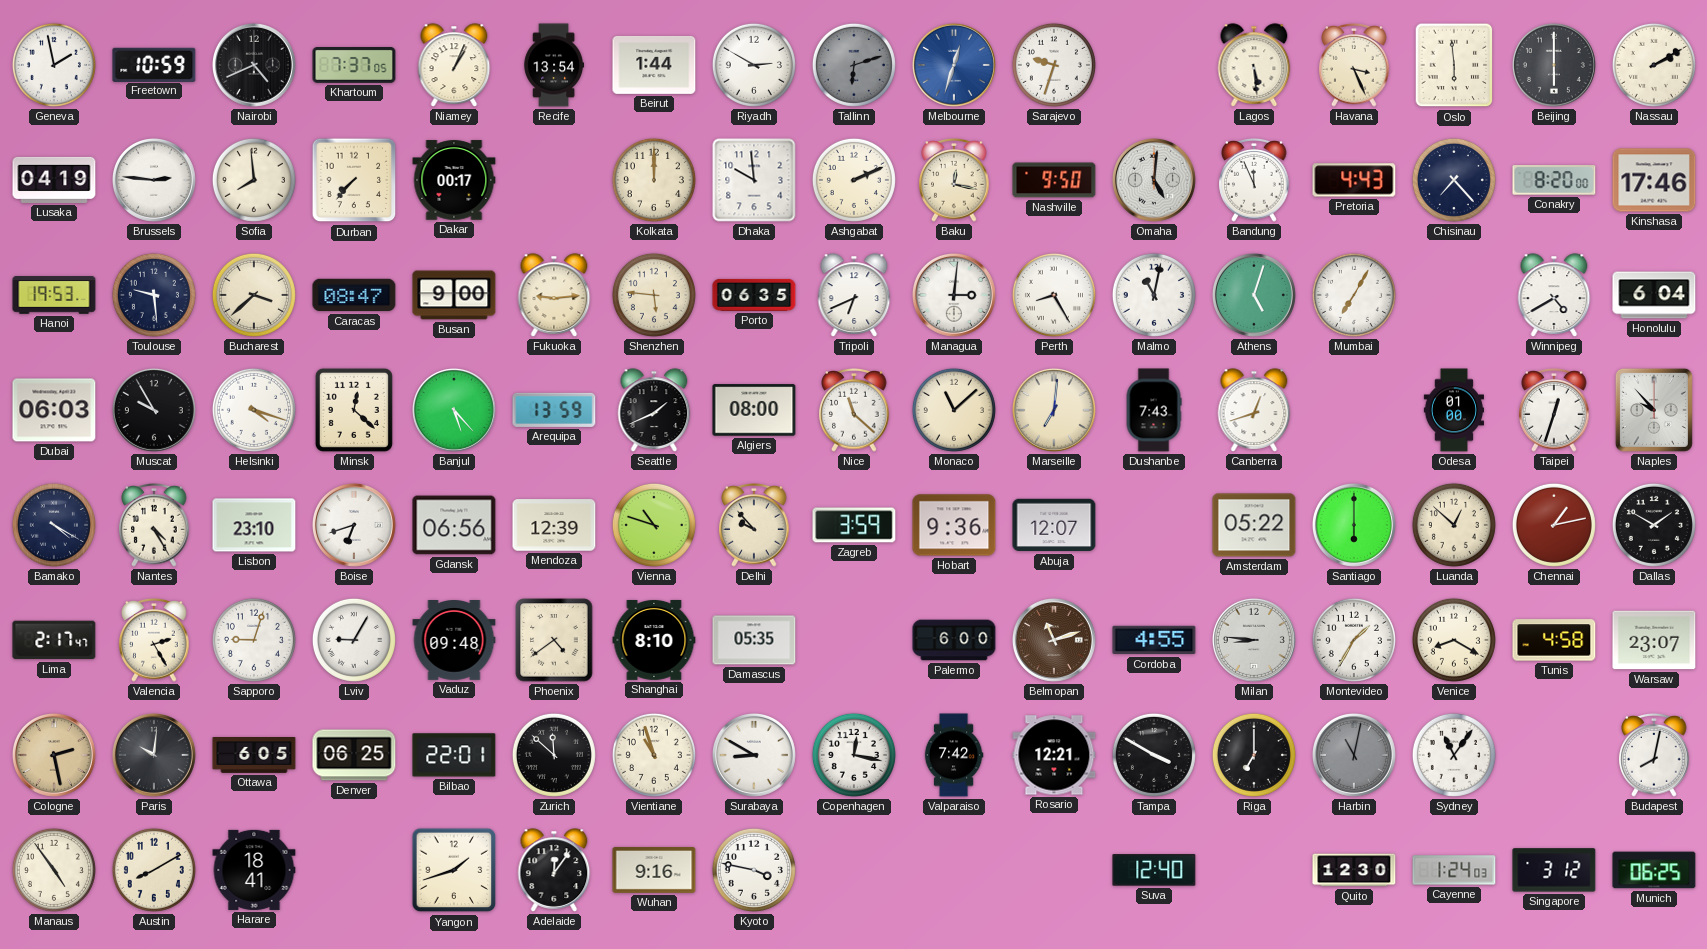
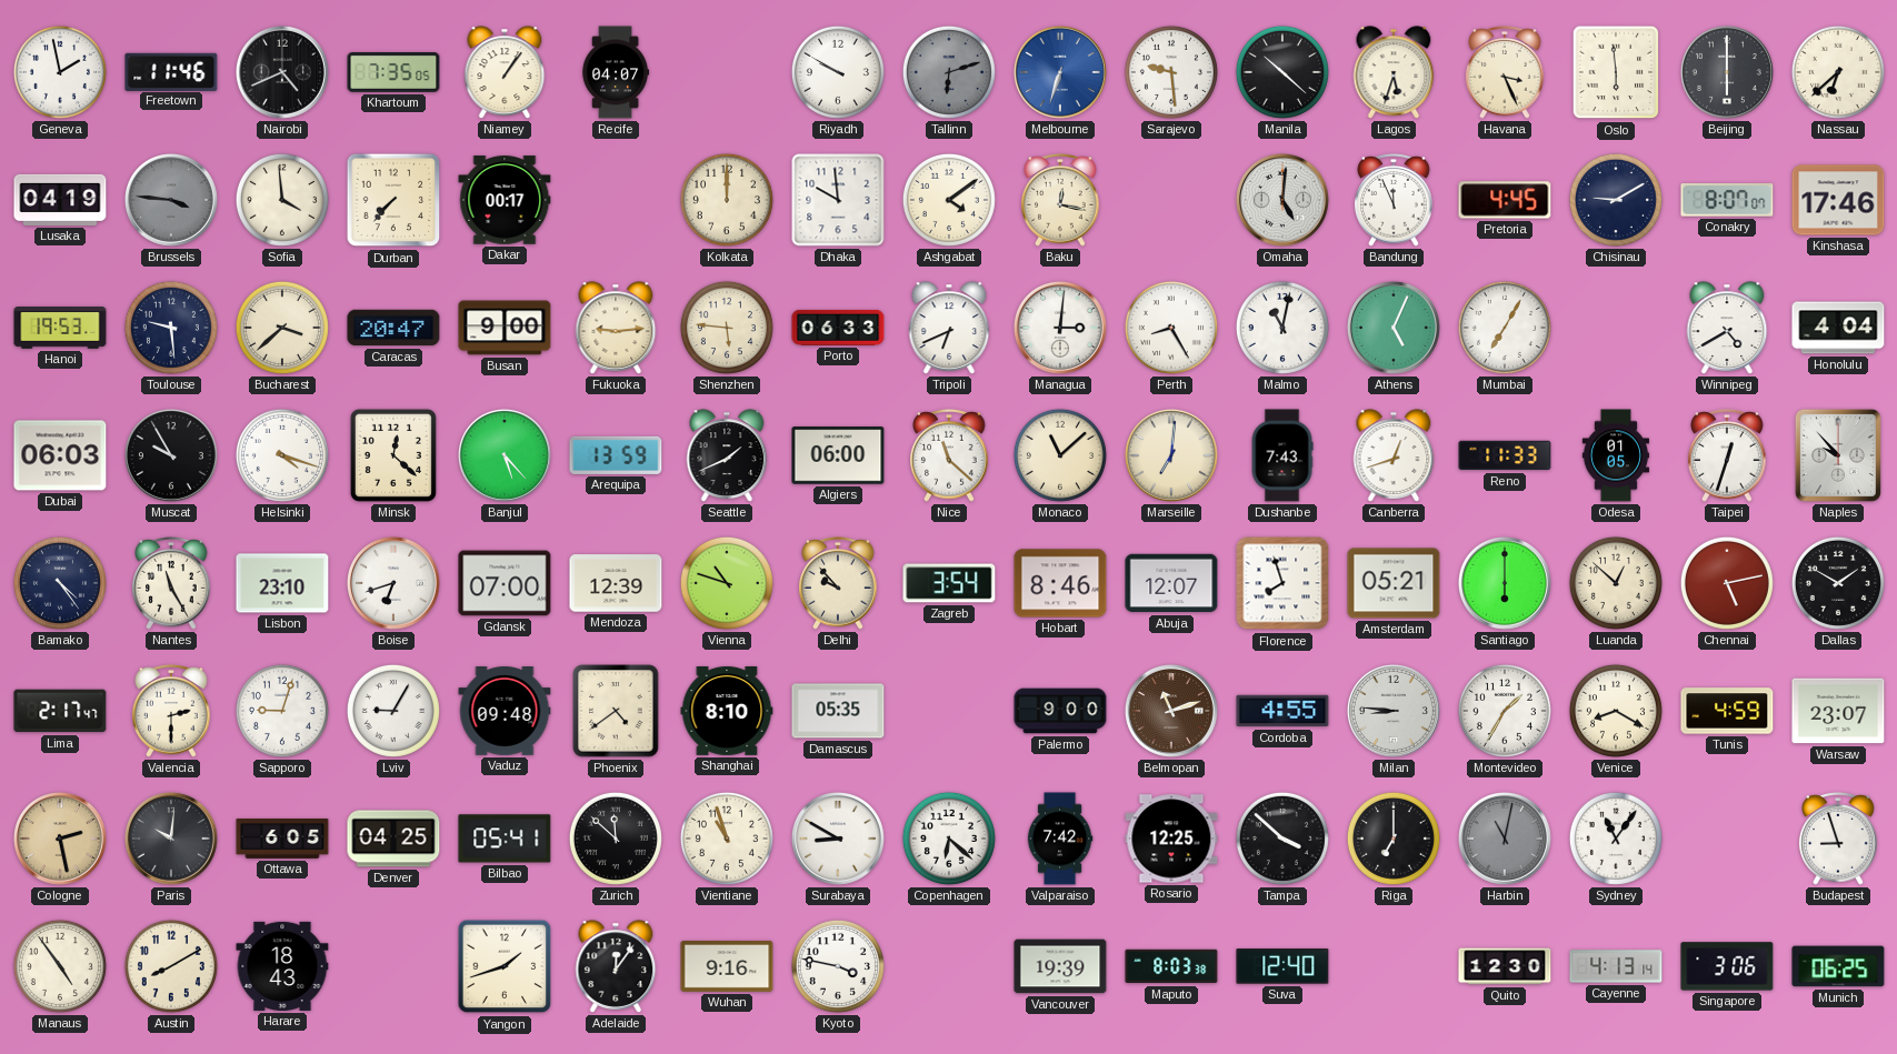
Freetown: 10:59 -> 11:46 (171, 71)
Khartoum: 7:37 -> 7:35 (393, 73)
Niamey: 1:04 -> 1:06 (505, 72)
Recife: 13:54 -> 04:07 (616, 72)
Beirut: 1:44 -> none (654, 65)
Riyadh: 2:50 -> 9:50 (838, 72)
Melbourne: 12:33 -> 6:33 (1060, 72)
Sarajevo: 9:33 -> 9:29 (1171, 72)
Manila: none -> 10:22 (1282, 72)
Lagos: 5:29 -> 5:33 (1394, 72)
Nassau: 2:10 -> 6:38 (1838, 72)
Brussels: 2:46 -> 3:46 (171, 200)
Brussels dial: white -> grey (171, 200)
Sofia: 7:59 -> 3:59 (282, 200)
Ashgabat: 2:11 -> 4:09 (949, 200)
Nashville: 9:50 -> none (1054, 180)
Pretoria: 4:43 -> 4:45 (1505, 200)
Chisinau: 7:23 -> 9:10 (1616, 200)
Conakry: 8:20 -> 8:07 (1727, 200)
Caracas: 08:47 -> 20:47 (393, 328)
Porto: 06:35 -> 06:33 (838, 328)
Athens: 5:03 -> 5:04 (1394, 328)
Honolulu: 6:04 -> 4:04 (1838, 328)
Algiers: 08:00 -> 06:00 (838, 455)
Reno: none -> 11:33 (1505, 455)
Odesa: 01:00 -> 01:05 (1615, 455)
Bamako: 4:20 -> 4:24 (60, 583)
Nantes: 4:25 -> 11:25 (171, 584)
Gdansk: 06:56 -> 07:00 (505, 583)
Zagreb: 3:59 -> 3:54 (949, 583)
Hobart: 9:36 -> 8:46 (1060, 583)
Florence: none -> 7:57 (1282, 583)
Amsterdam: 05:22 -> 05:21 (1394, 583)
Chennai: 1:13 -> 5:13 (1727, 583)
Valencia: 2:25 -> 2:30 (171, 712)
Palermo: 6:00 -> 9:00 (1060, 711)
Tunis: 4:58 -> 4:59 (1727, 711)
Denver: 06:25 -> 04:25 (393, 839)
Bilbao: 22:01 -> 05:41 (505, 839)
Copenhagen: 12:17 -> 6:22 (949, 839)
Rosario: 12:21 -> 12:25 (1171, 839)
Tampa: 3:50 -> 3:52 (1282, 839)
Budapest: 8:02 -> 8:57 (1838, 840)
Harare: 18:41 -> 18:43 (282, 966)
Vancouver: none -> 19:39 (1060, 966)
Maputo: none -> 8:03 (1171, 966)
Cayenne: 1:24 -> 4:13 (1616, 966)
Singapore: 3:12 -> 3:06 (1727, 966)
